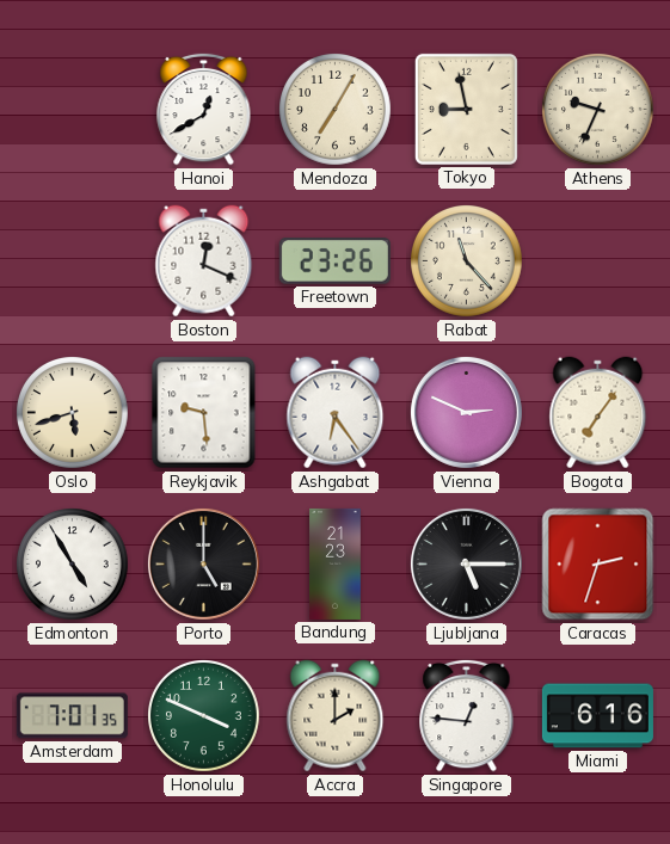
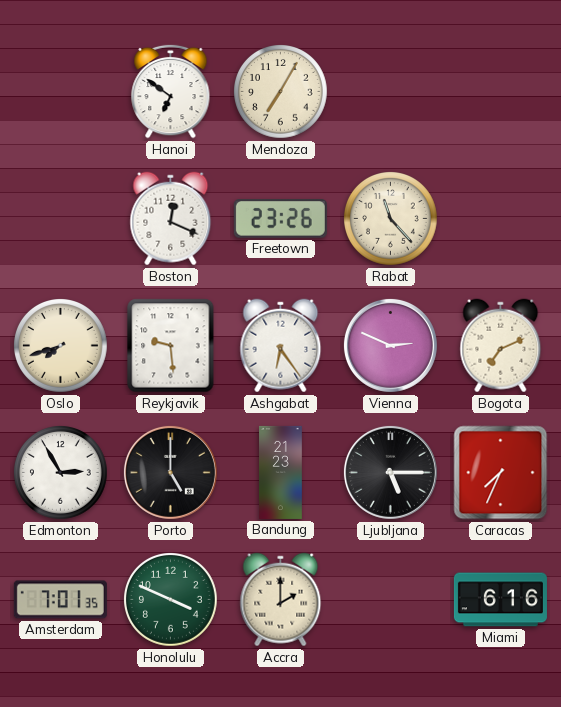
Hanoi: 12:40 -> 6:51 (171, 91)
Tokyo: 8:58 -> none (466, 109)
Athens: 9:34 -> none (598, 110)
Oslo: 5:42 -> 7:42 (61, 346)
Bogota: 7:06 -> 7:11 (501, 346)
Edmonton: 4:55 -> 2:55 (61, 473)
Caracas: 2:33 -> 7:34 (501, 473)
Singapore: 12:46 -> none (467, 715)
